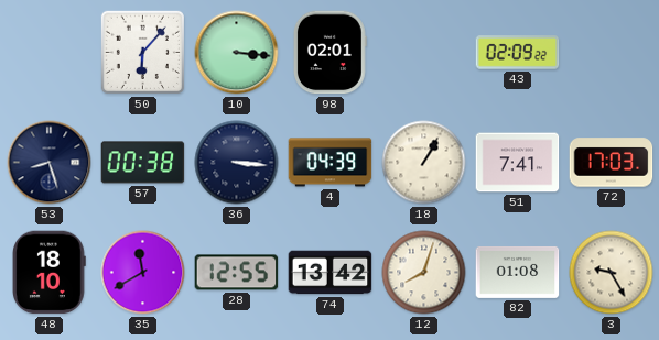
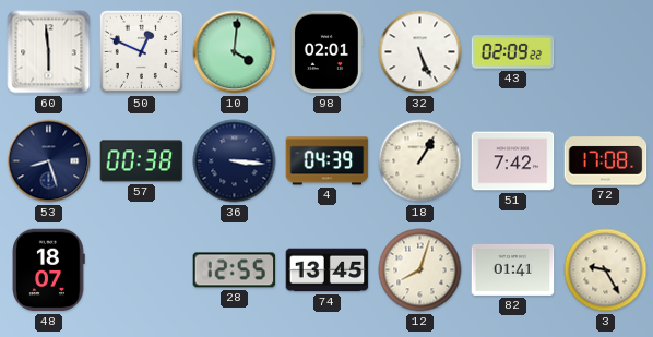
60: none -> 5:59 (49, 52)
50: 6:07 -> 12:49 (141, 51)
10: 3:16 -> 4:01 (235, 52)
32: none -> 5:26 (420, 52)
51: 7:41 -> 7:42 (513, 161)
72: 17:03 -> 17:08 (606, 161)
48: 18:10 -> 18:07 (49, 270)
35: 11:40 -> none (143, 273)
74: 13:42 -> 13:45 (328, 270)
82: 01:08 -> 01:41 (513, 269)
